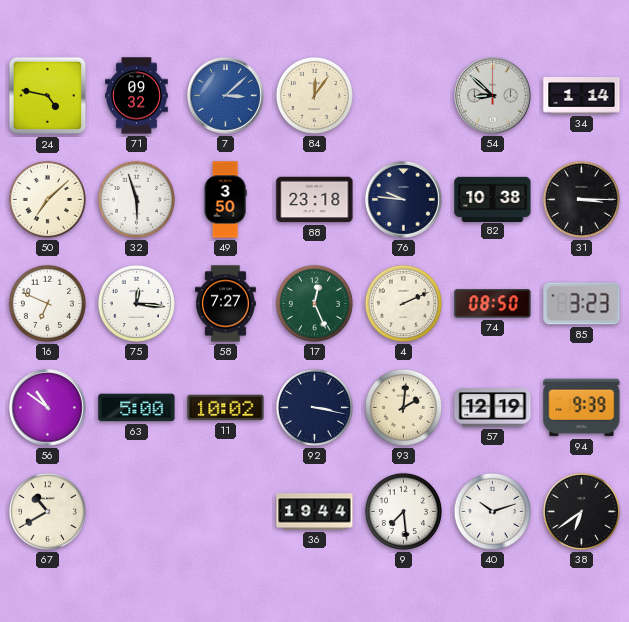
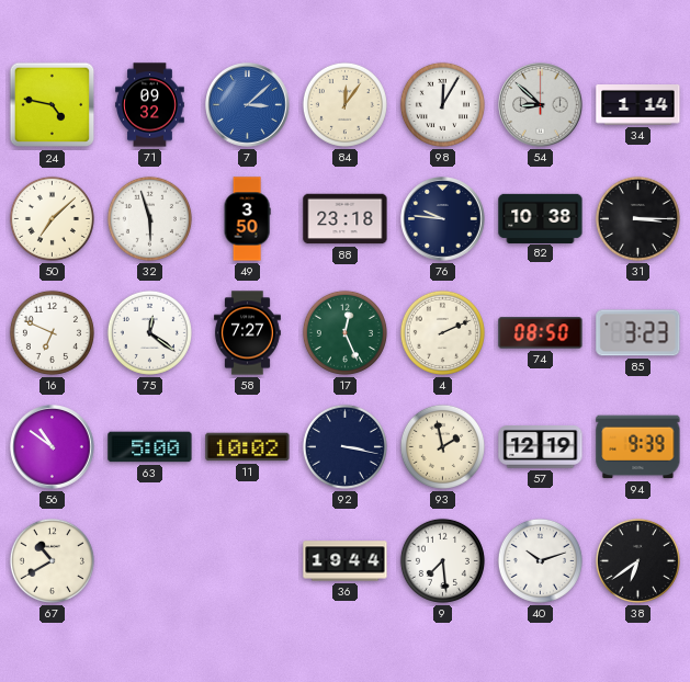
98: none -> 12:05 (442, 104)
75: 12:16 -> 12:21 (149, 332)
93: 2:01 -> 1:58 (442, 446)
